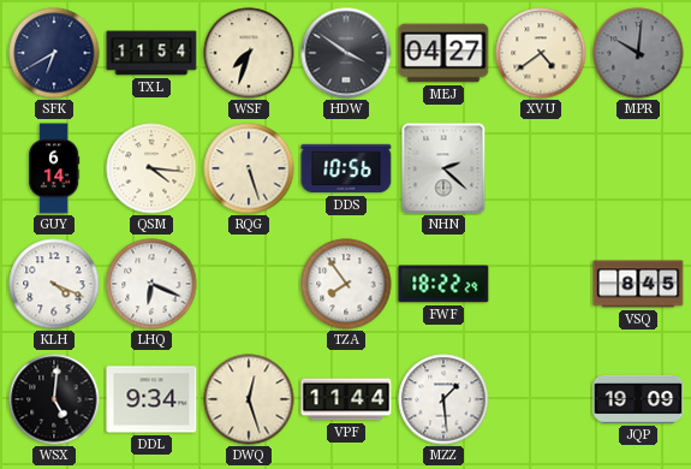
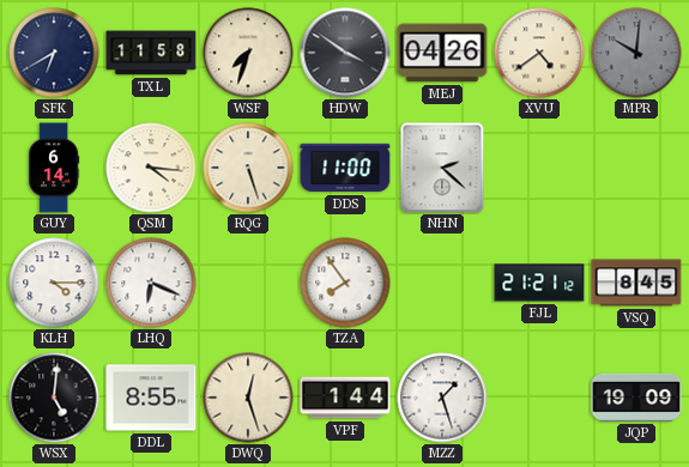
TXL: 11:54 -> 11:58 (151, 53)
MEJ: 04:27 -> 04:26 (442, 53)
DDS: 10:56 -> 11:00 (345, 168)
KLH: 4:19 -> 4:15 (54, 283)
FWF: 18:22 -> none (443, 284)
FJL: none -> 21:21 (539, 283)
DDL: 9:34 -> 8:55 (151, 398)
VPF: 11:44 -> 1:44 (345, 398)
MZZ: 1:29 -> 1:27 (442, 398)
